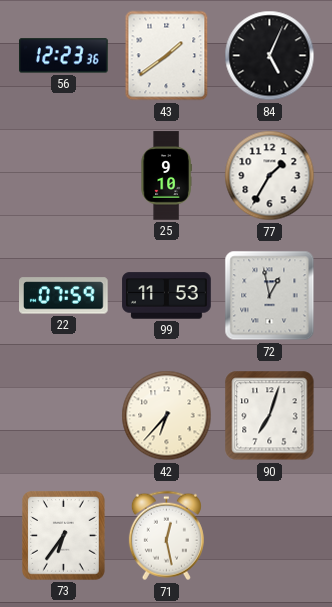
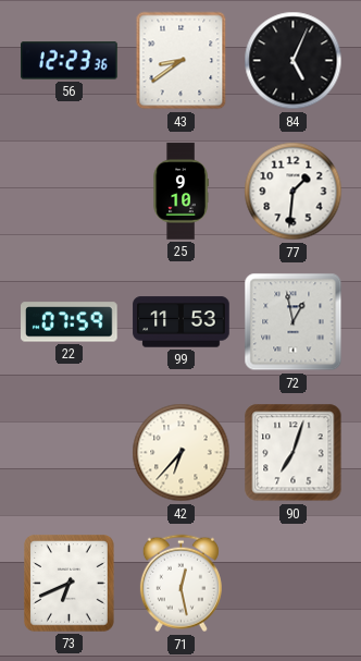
43: 1:39 -> 8:39 (182, 61)
77: 1:35 -> 1:31 (294, 192)
73: 6:36 -> 6:41 (70, 584)
